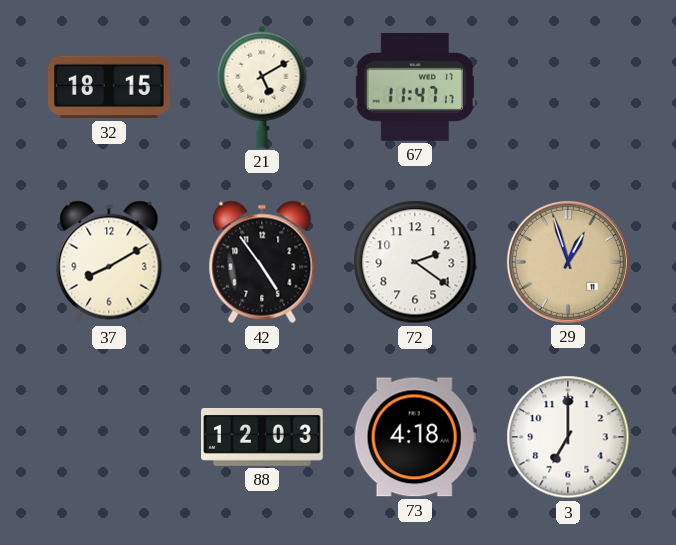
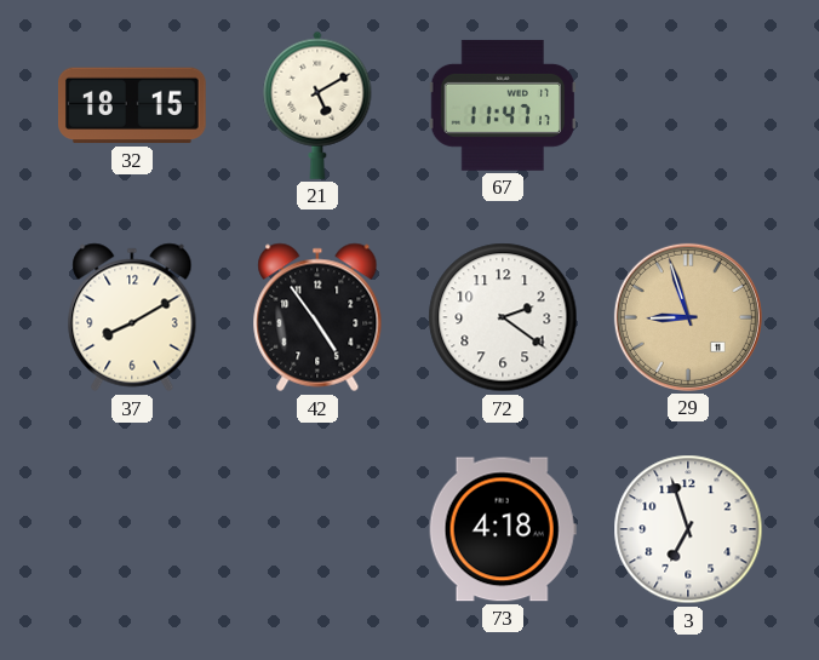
29: 12:57 -> 8:57 (688, 317)
88: 12:03 -> none (262, 438)
3: 7:00 -> 6:57 (688, 529)
